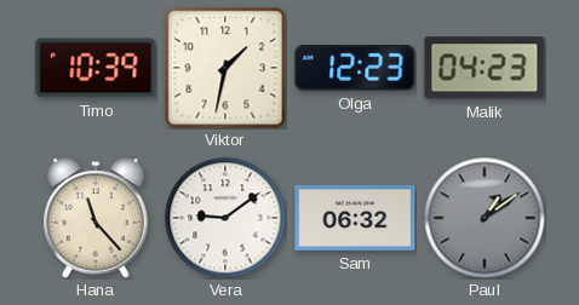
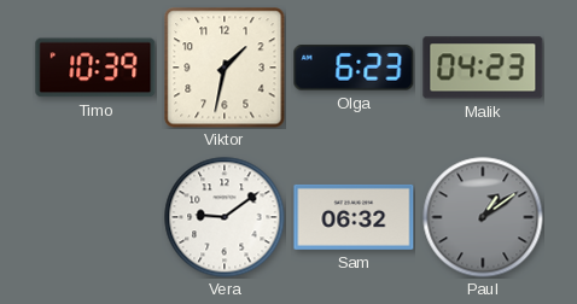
Olga: 12:23 -> 6:23 (354, 68)
Hana: 11:23 -> none (97, 218)
